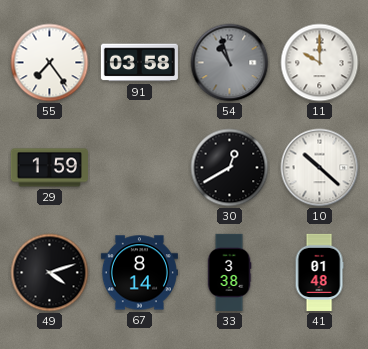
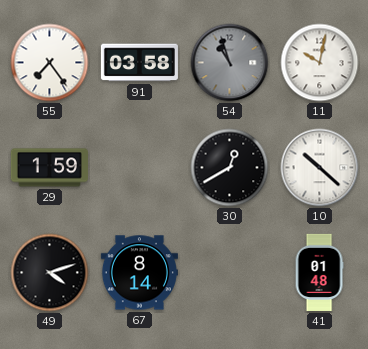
11: 10:00 -> 10:02 (320, 63)
33: 3:38 -> none (229, 272)
